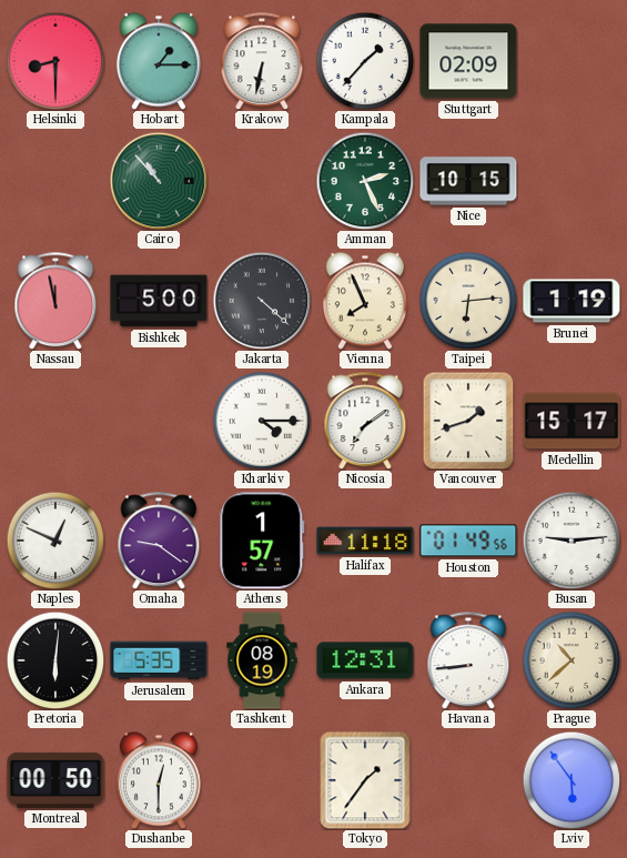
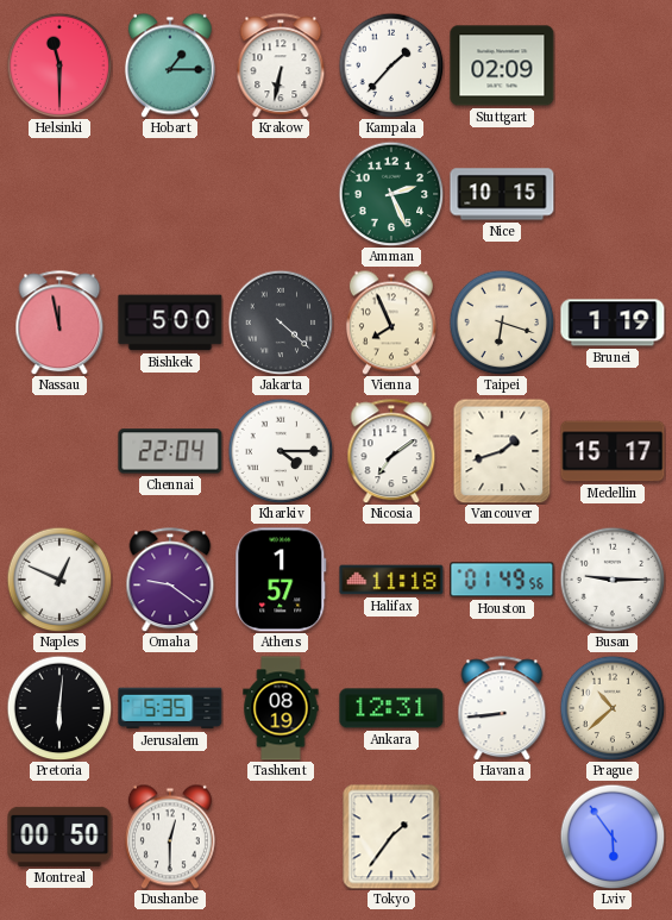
Helsinki: 8:30 -> 11:30 (59, 65)
Cairo: 10:53 -> none (159, 181)
Taipei: 6:14 -> 6:18 (502, 323)
Chennai: none -> 22:04 (170, 451)
Busan: 9:14 -> 9:15 (613, 580)
